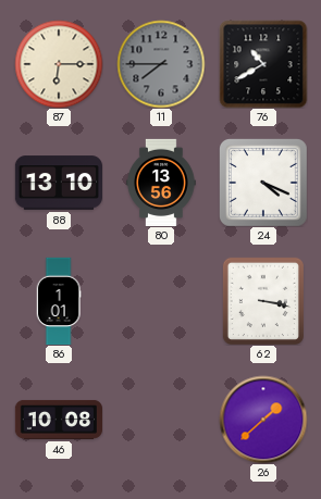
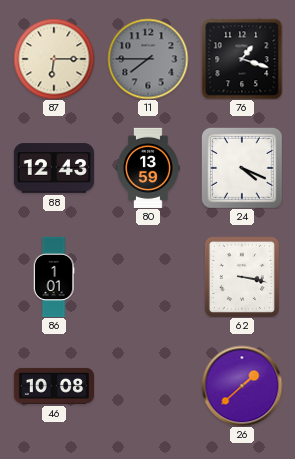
76: 10:40 -> 1:18 (242, 59)
88: 13:10 -> 12:43 (53, 168)
80: 13:56 -> 13:59 (149, 167)
